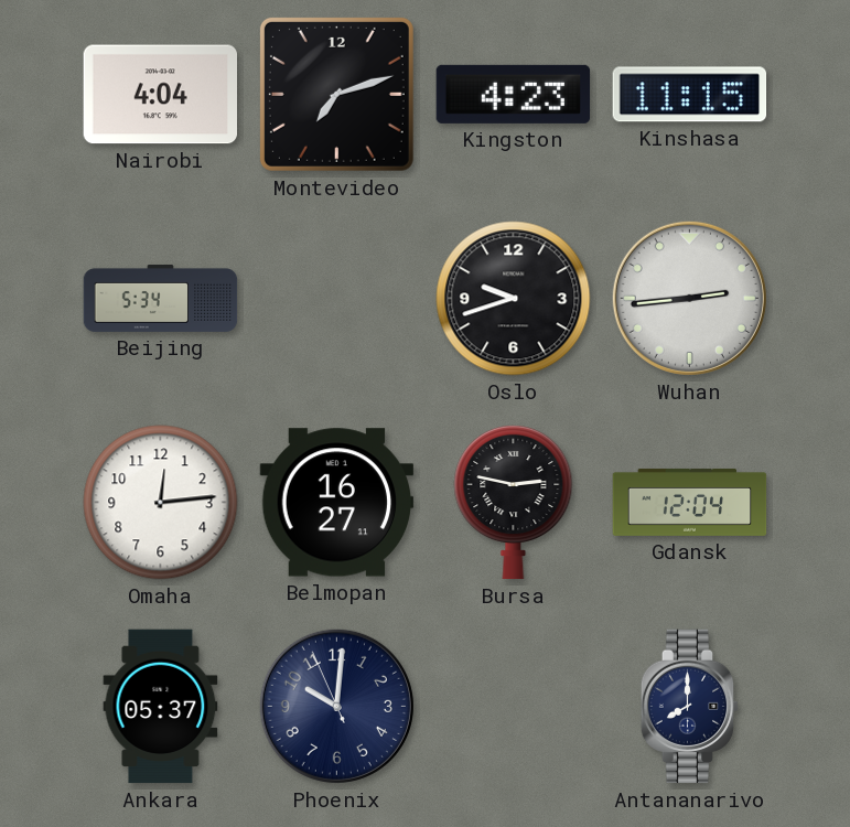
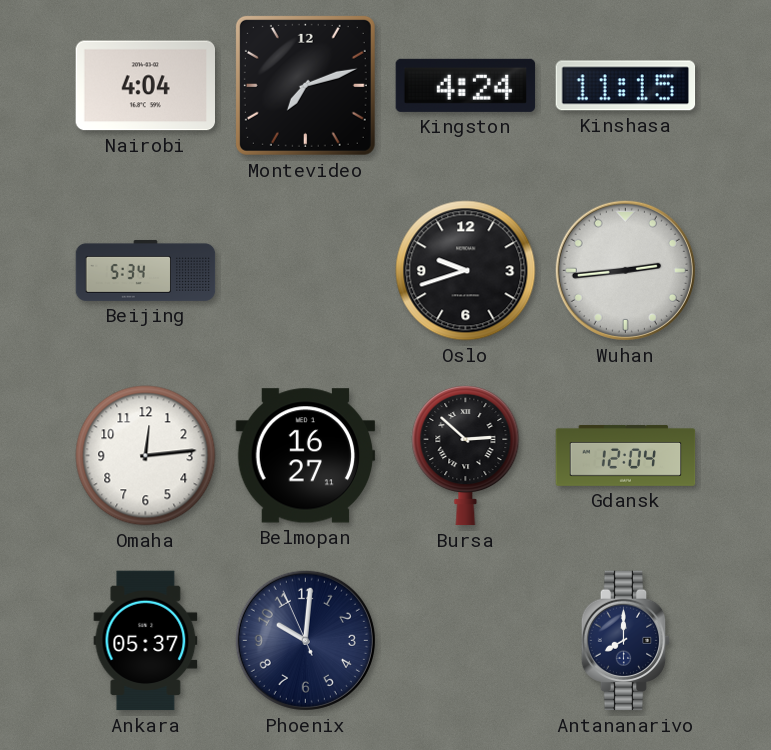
Kingston: 4:23 -> 4:24 (466, 85)
Bursa: 2:47 -> 2:52 (466, 456)
